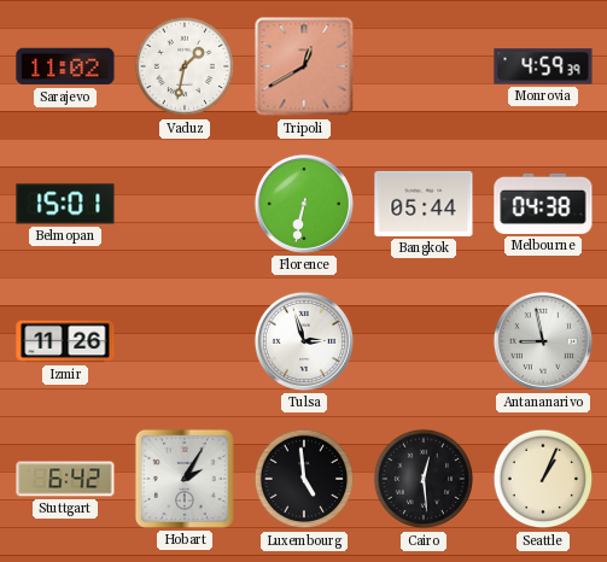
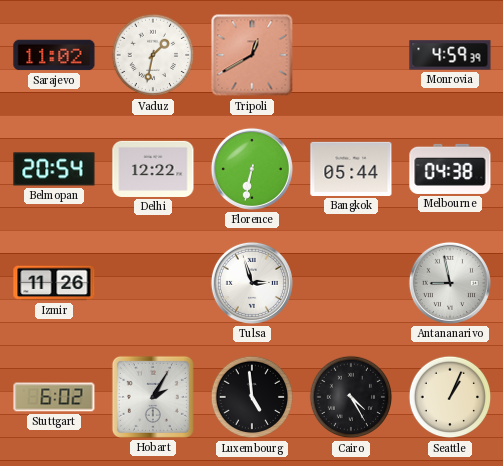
Belmopan: 15:01 -> 20:54 (54, 169)
Delhi: none -> 12:22 (153, 169)
Stuttgart: 6:42 -> 6:02 (54, 397)
Cairo: 12:29 -> 4:25 (351, 397)
